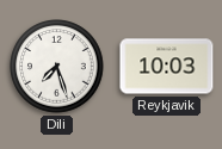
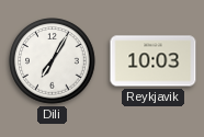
Dili: 7:27 -> 7:05 (53, 61)
